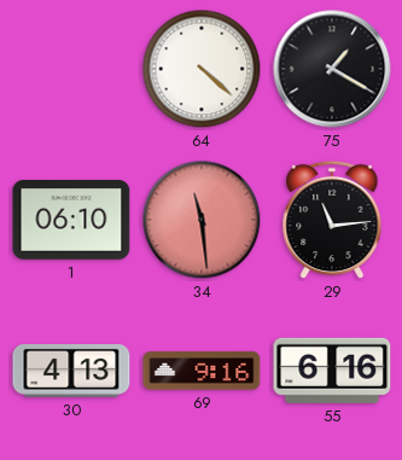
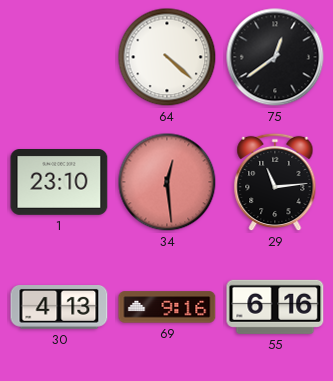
75: 1:20 -> 12:39 (275, 57)
1: 06:10 -> 23:10 (59, 183)
34: 11:29 -> 12:29 (167, 182)
